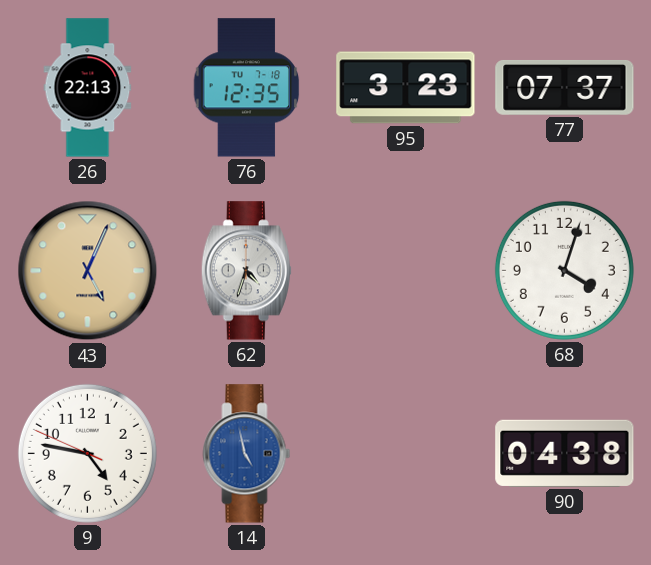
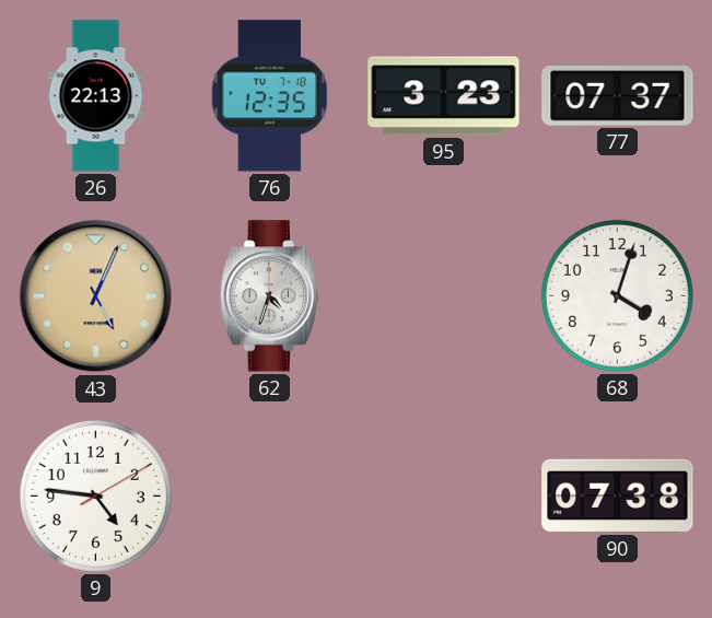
9: 4:46:49 -> 4:46:10 (95, 495)
14: 4:58 -> none (247, 454)
90: 04:38 -> 07:38 (618, 495)
